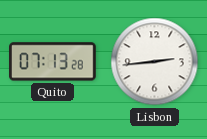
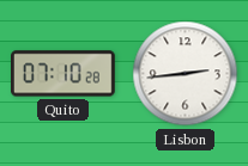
Quito: 07:13 -> 07:10 (63, 74)
